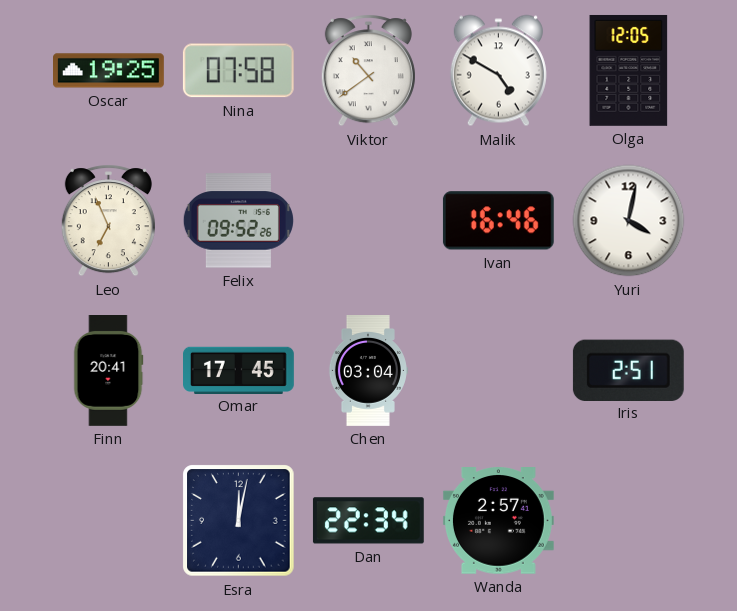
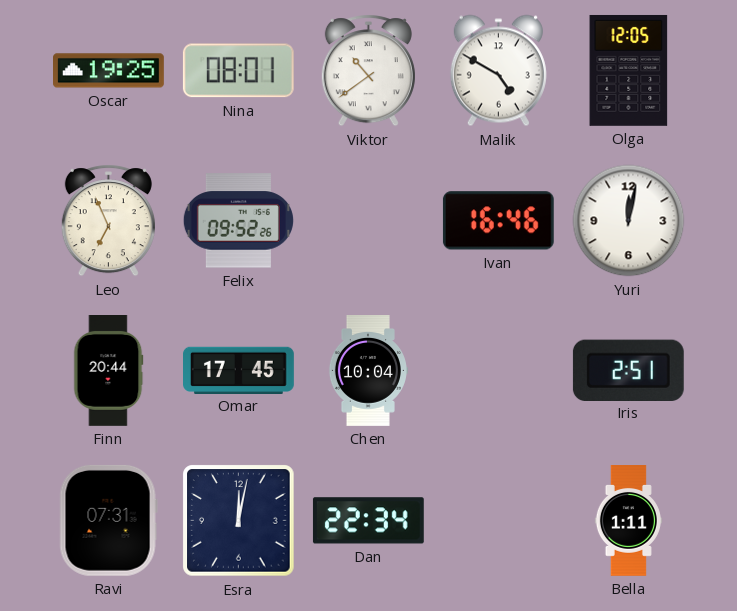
Nina: 07:58 -> 08:01 (238, 71)
Yuri: 4:02 -> 12:02 (629, 221)
Finn: 20:41 -> 20:44 (108, 371)
Chen: 03:04 -> 10:04 (368, 371)
Ravi: none -> 07:31 (108, 520)
Wanda: 2:57 -> none (498, 521)
Bella: none -> 1:11 (628, 521)
